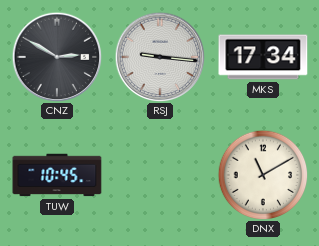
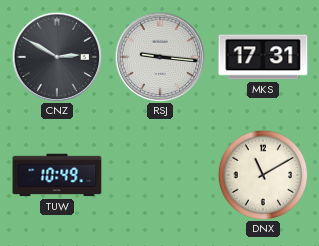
MKS: 17:34 -> 17:31 (263, 57)
TUW: 10:45 -> 10:49 (57, 175)
